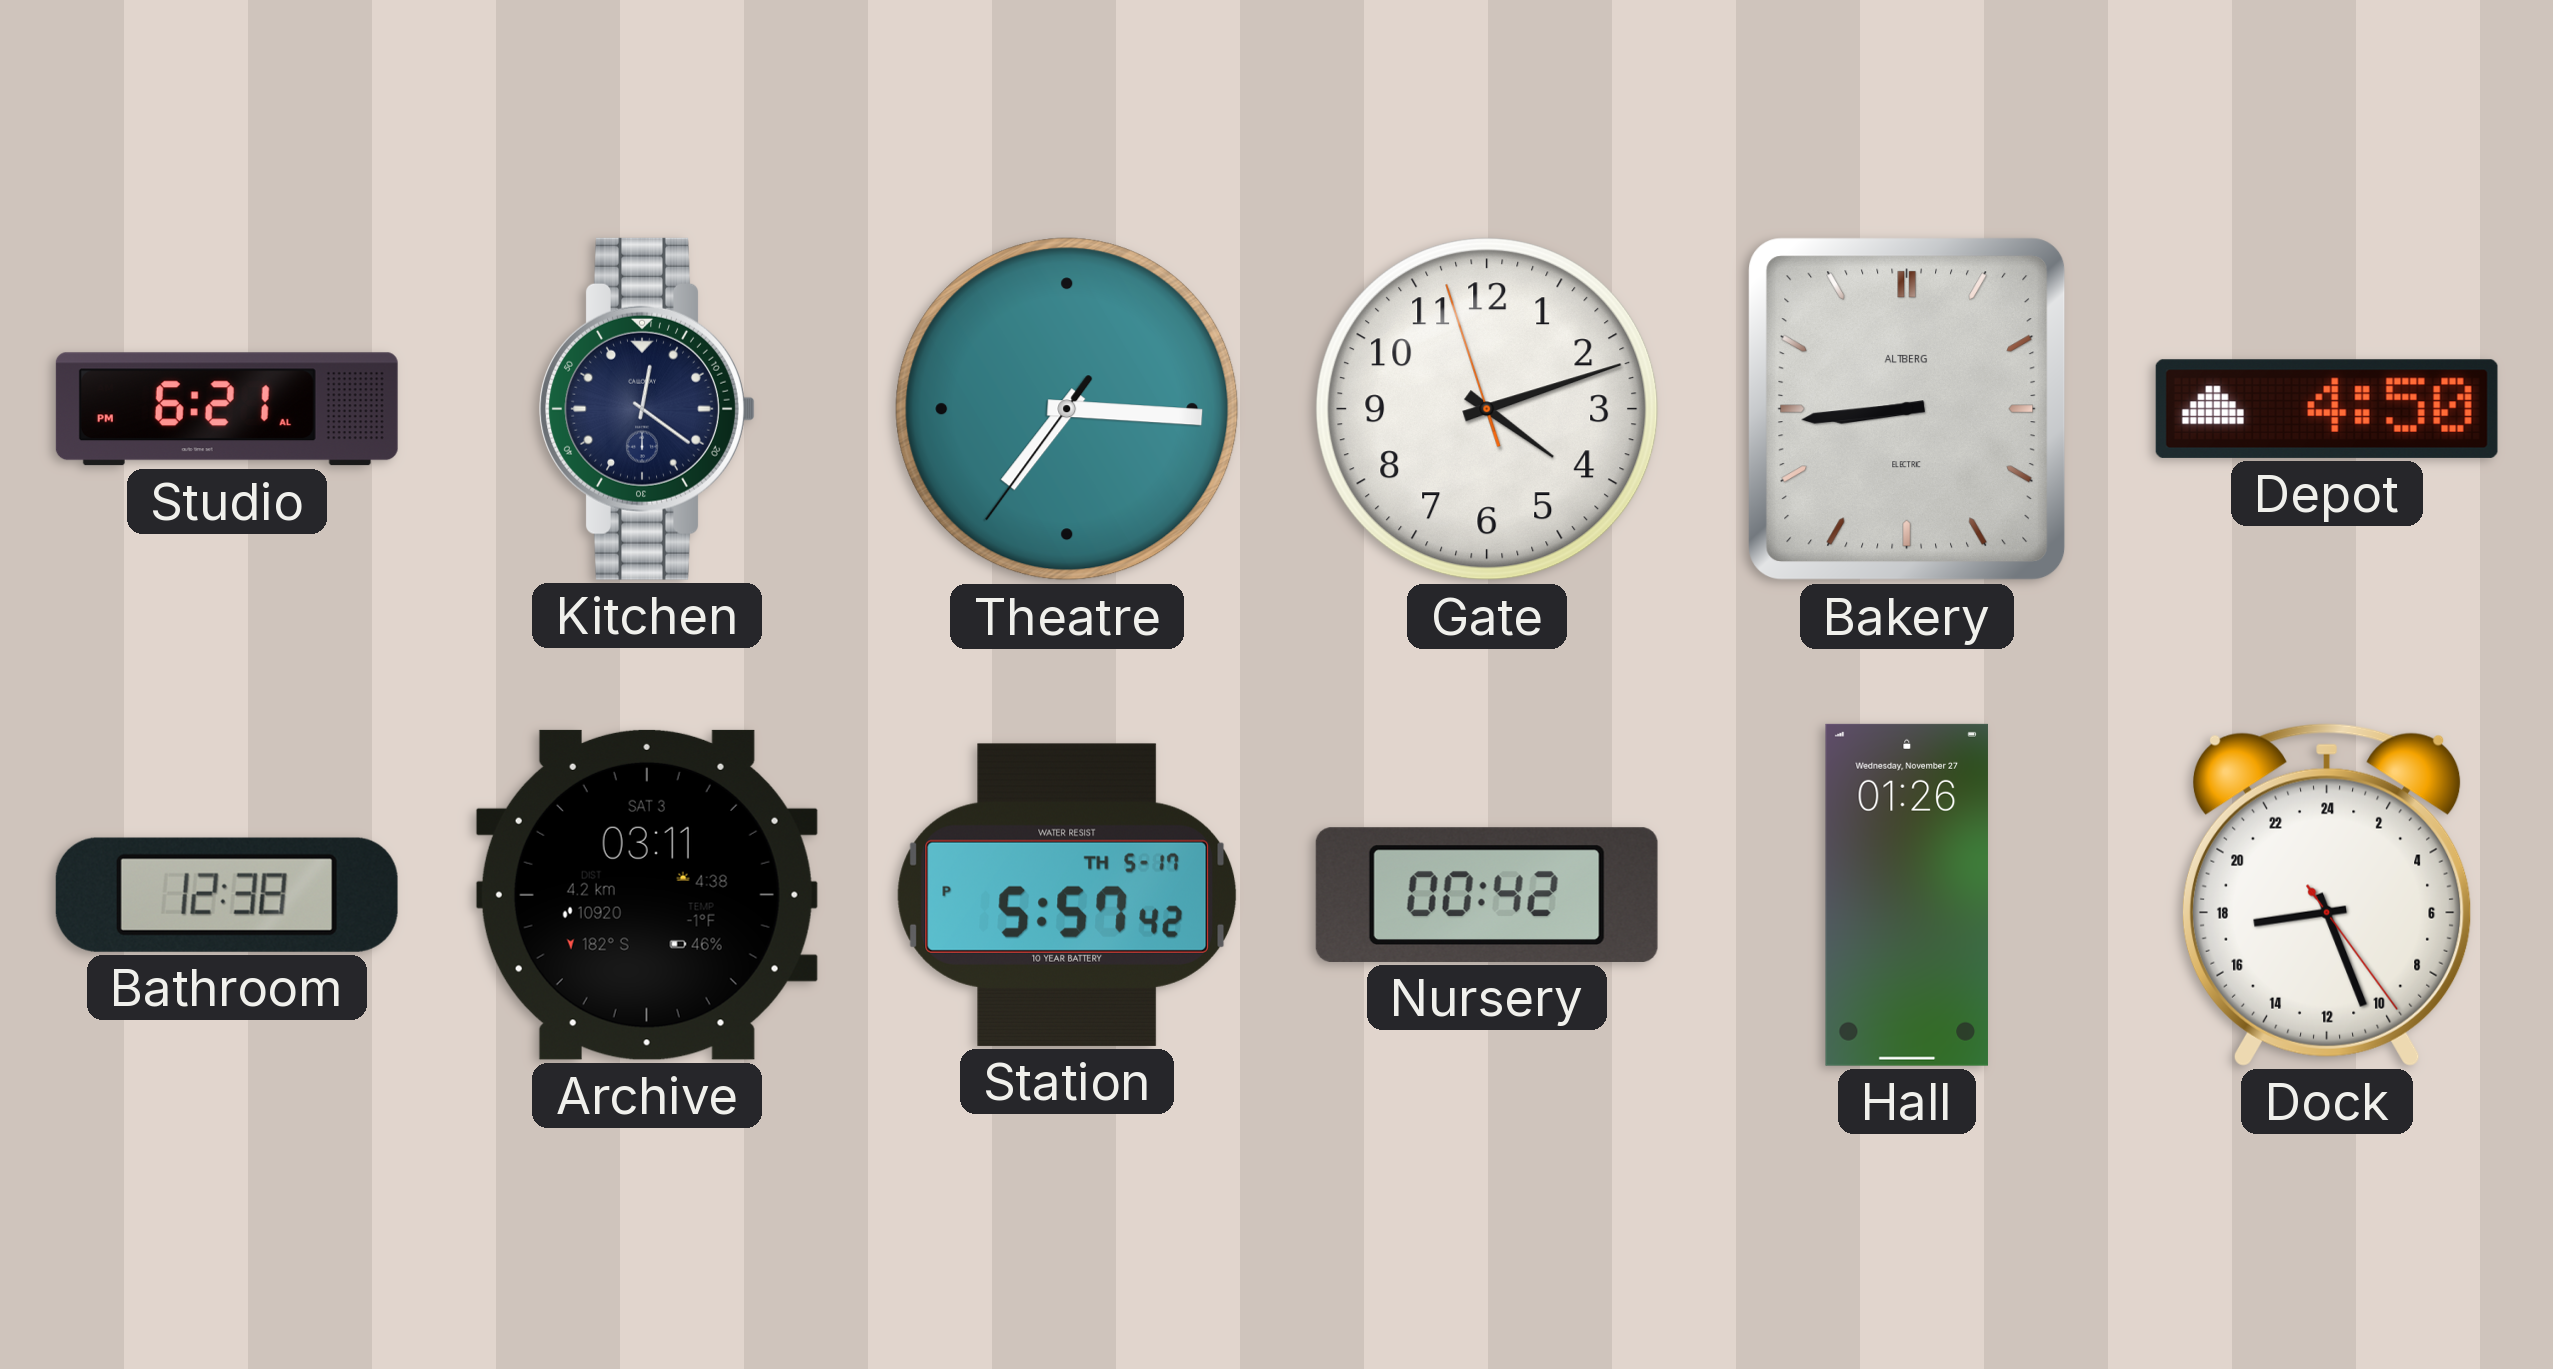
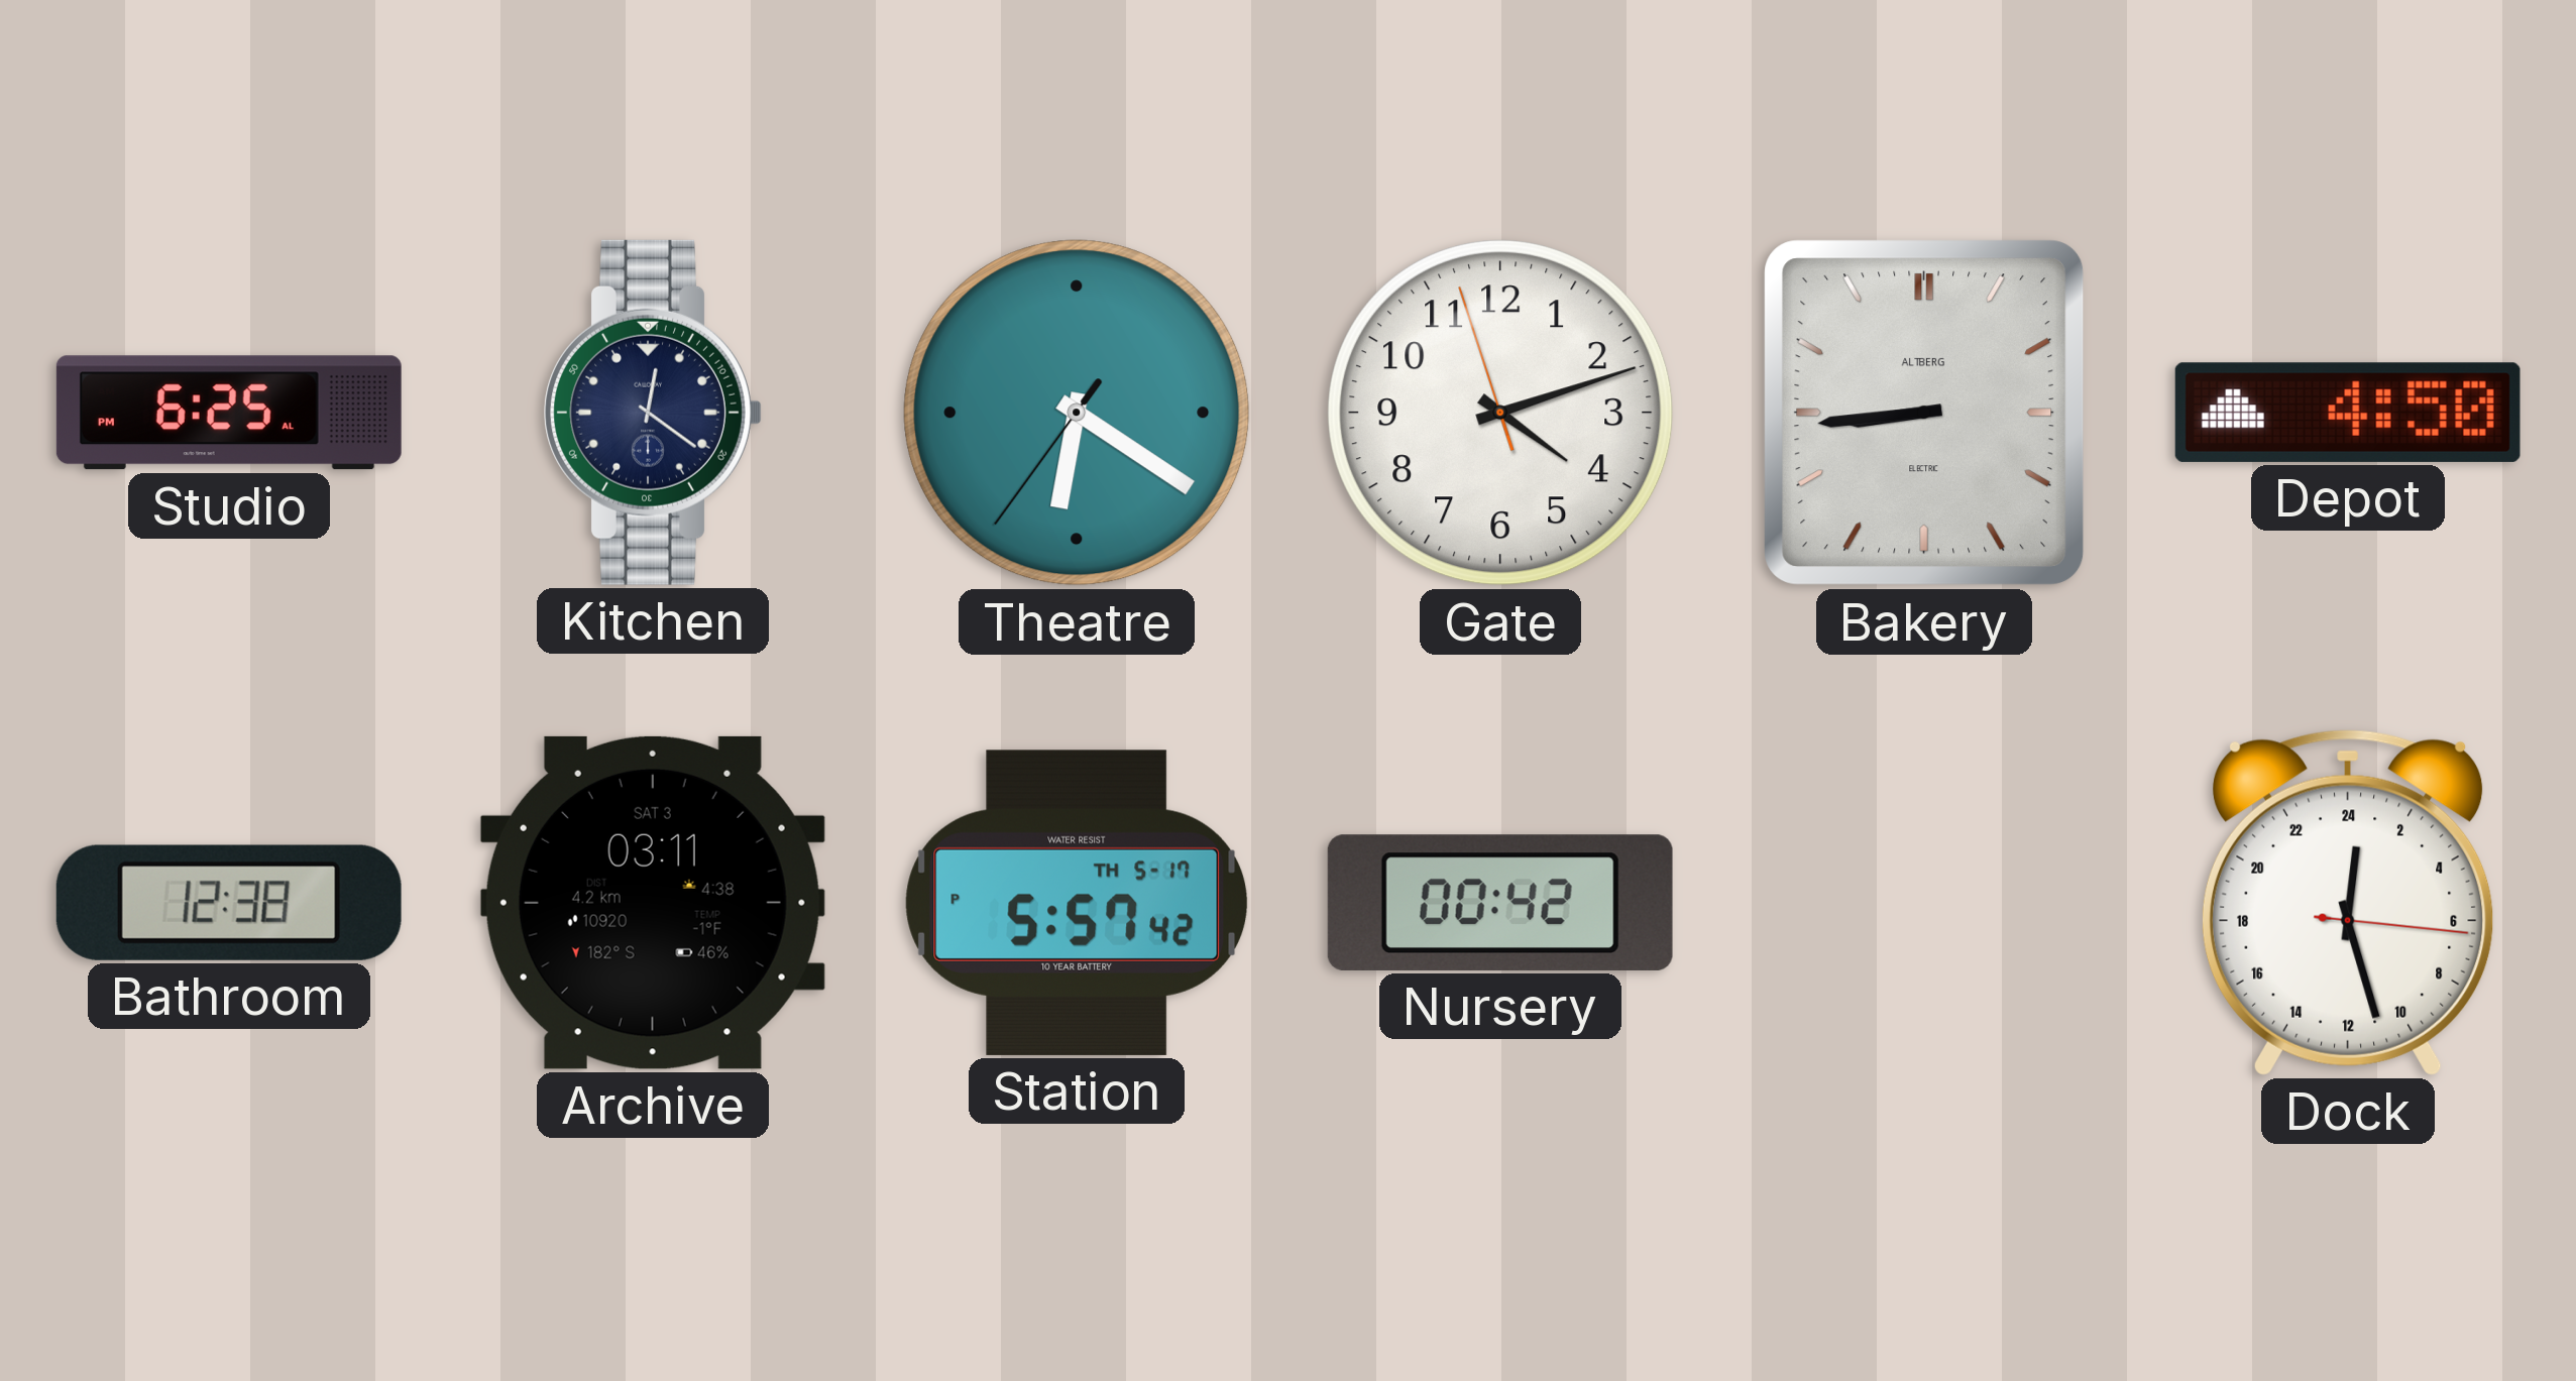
Studio: 6:21 -> 6:25 (229, 413)
Theatre: 7:15 -> 6:20 (1077, 413)
Hall: 01:26 -> none (1907, 895)
Dock: 17:26 -> 0:27 (2348, 903)
